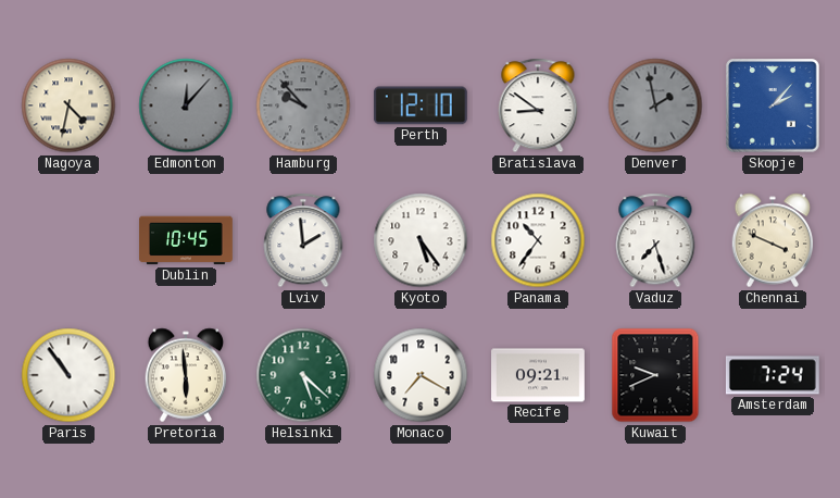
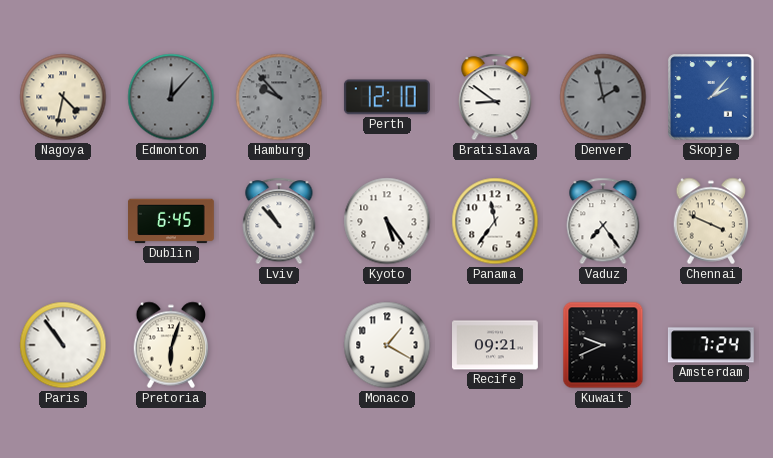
Dublin: 10:45 -> 6:45 (172, 221)
Lviv: 1:59 -> 10:53 (279, 221)
Panama: 10:36 -> 11:36 (495, 221)
Vaduz: 7:27 -> 7:24 (603, 221)
Pretoria: 5:59 -> 6:03 (171, 345)
Helsinki: 5:22 -> none (303, 375)
Monaco: 7:20 -> 1:20 (387, 345)
